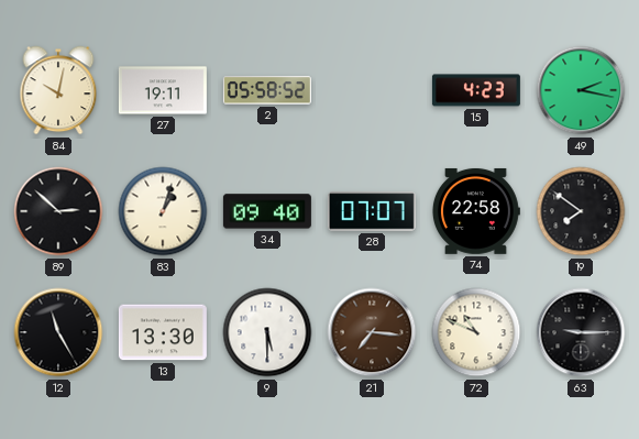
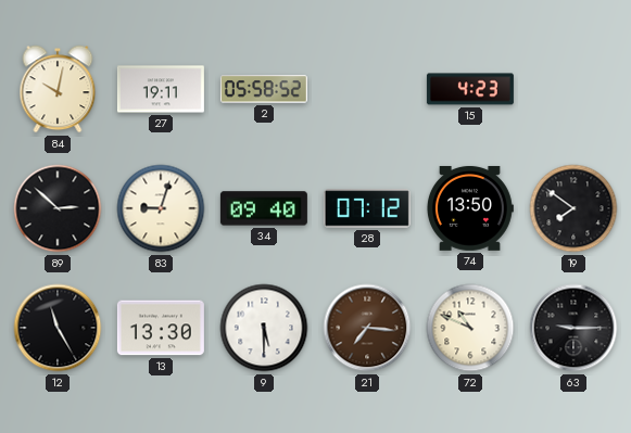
49: 2:17 -> none (581, 90)
83: 1:03 -> 9:03 (161, 208)
28: 07:07 -> 07:12 (367, 208)
74: 22:58 -> 13:50 (469, 208)
